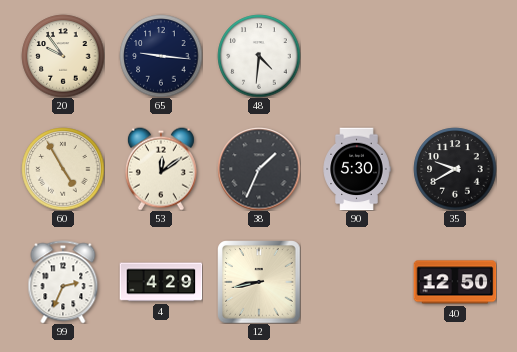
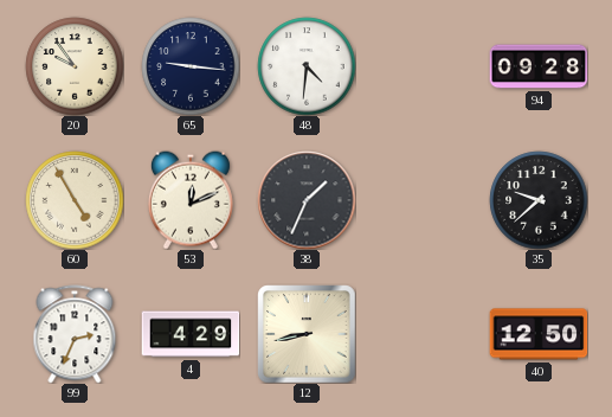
94: none -> 09:28 (539, 66)
53: 12:09 -> 12:11 (191, 200)
90: 5:30 -> none (357, 169)
35: 9:40 -> 9:38 (539, 200)
